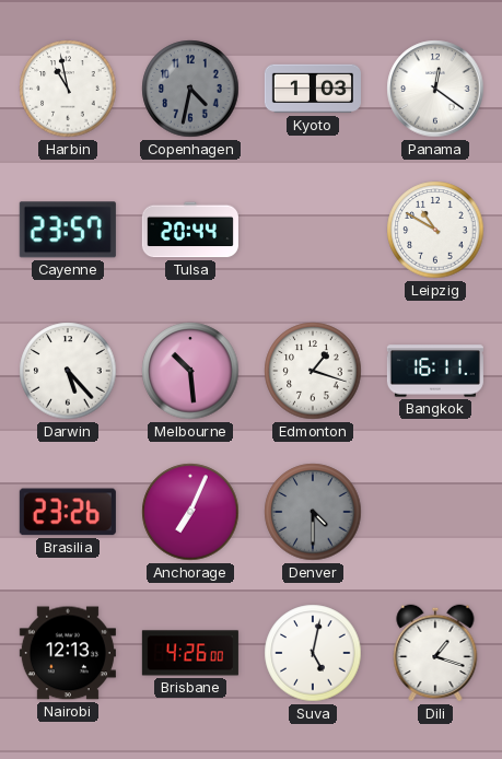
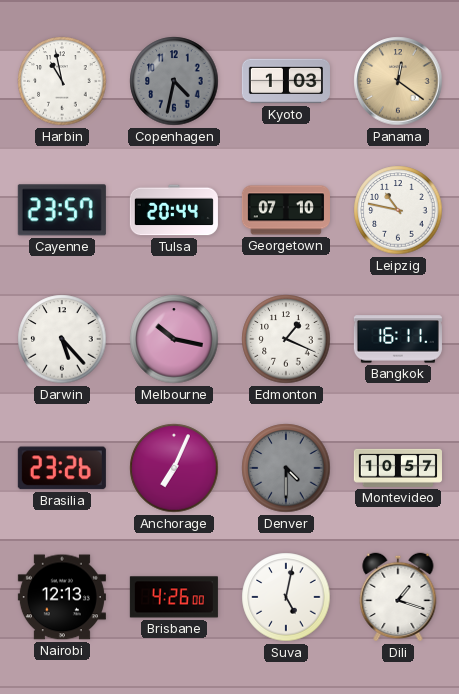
Panama dial: white -> champagne (398, 81)
Georgetown: none -> 07:10 (286, 210)
Leipzig: 10:50 -> 10:47 (398, 210)
Melbourne: 10:29 -> 10:17 (174, 339)
Edmonton: 1:18 -> 1:19 (286, 339)
Montevideo: none -> 10:57 (398, 468)
